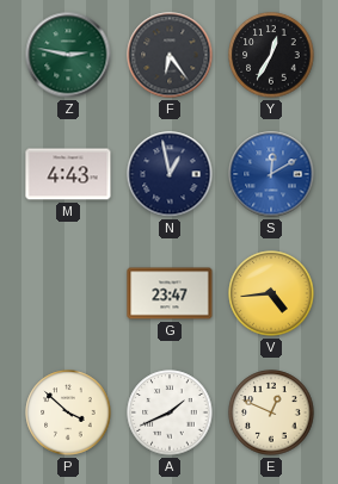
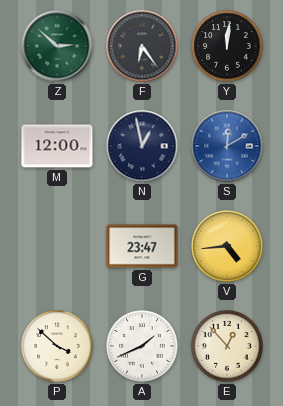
Z: 2:47 -> 2:52 (57, 46)
Y: 12:35 -> 12:01 (227, 46)
M: 4:43 -> 12:00 (57, 146)
E: 12:49 -> 12:53 (227, 346)
